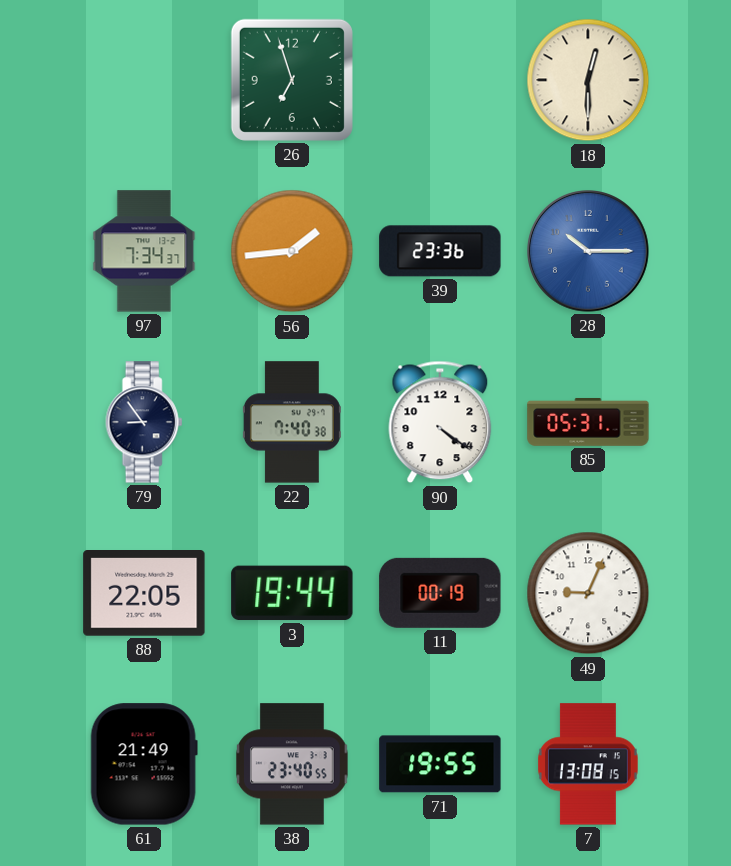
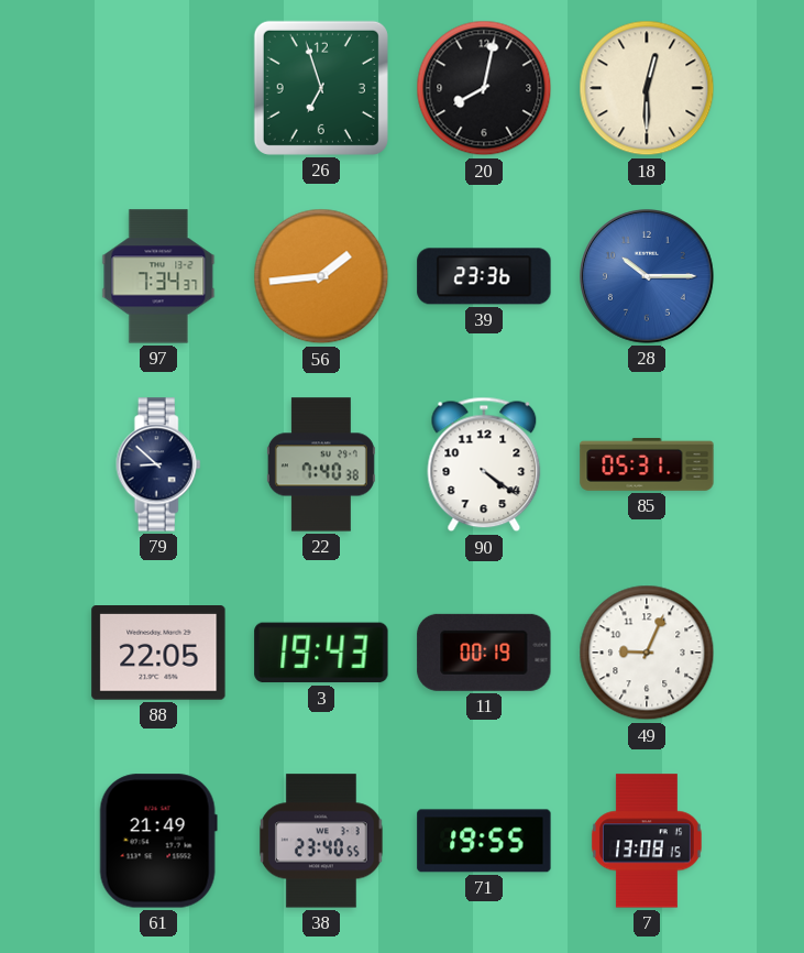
20: none -> 8:02 (484, 88)
79: 8:54 -> 8:52 (158, 464)
3: 19:44 -> 19:43 (321, 653)
